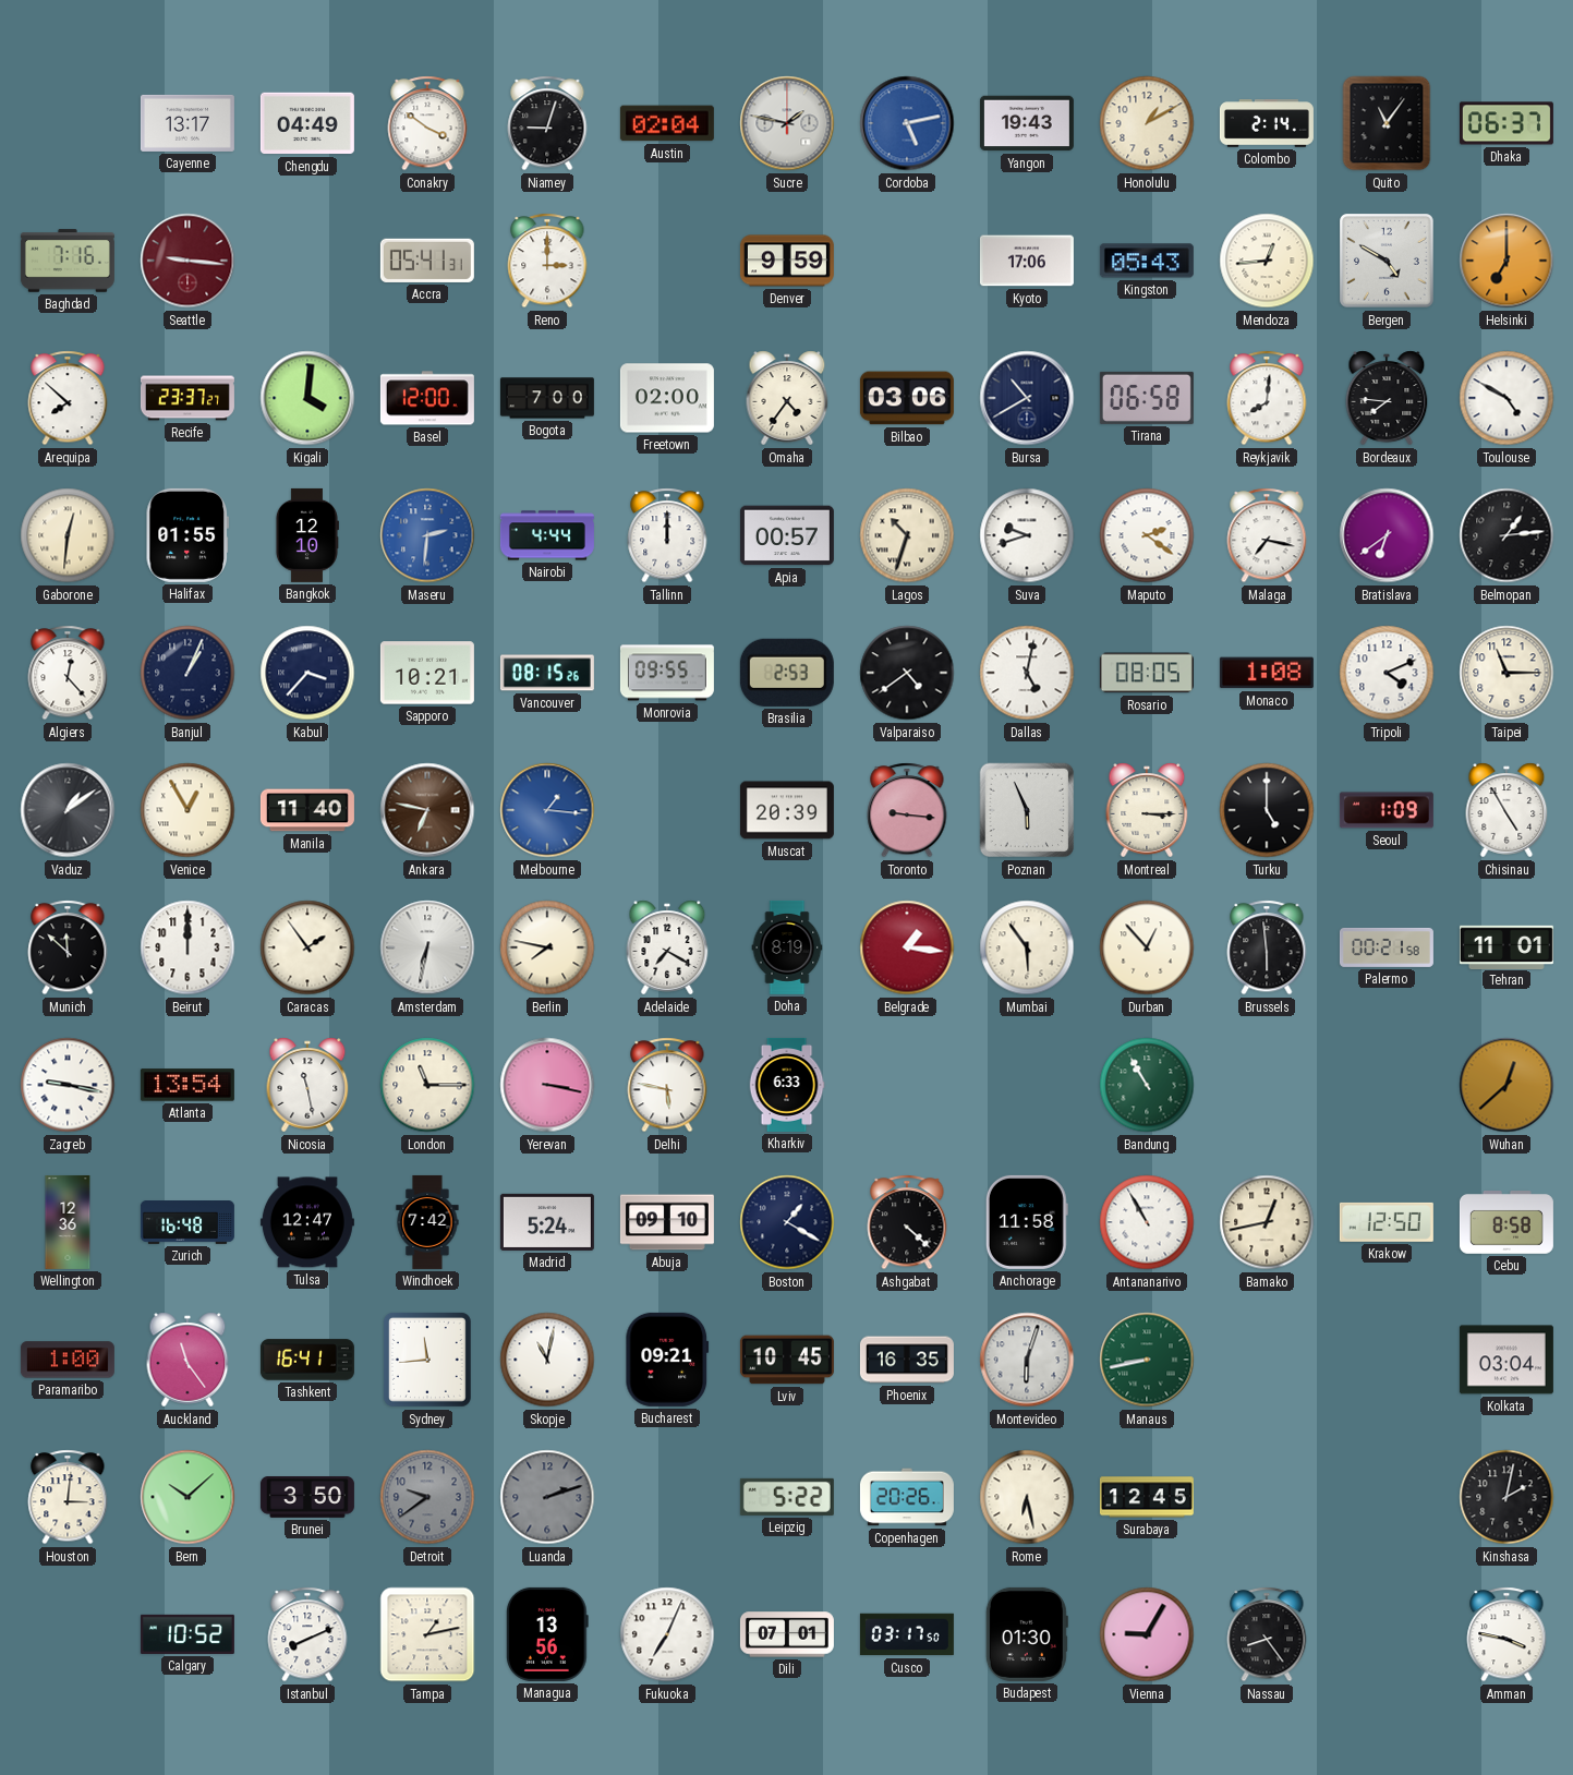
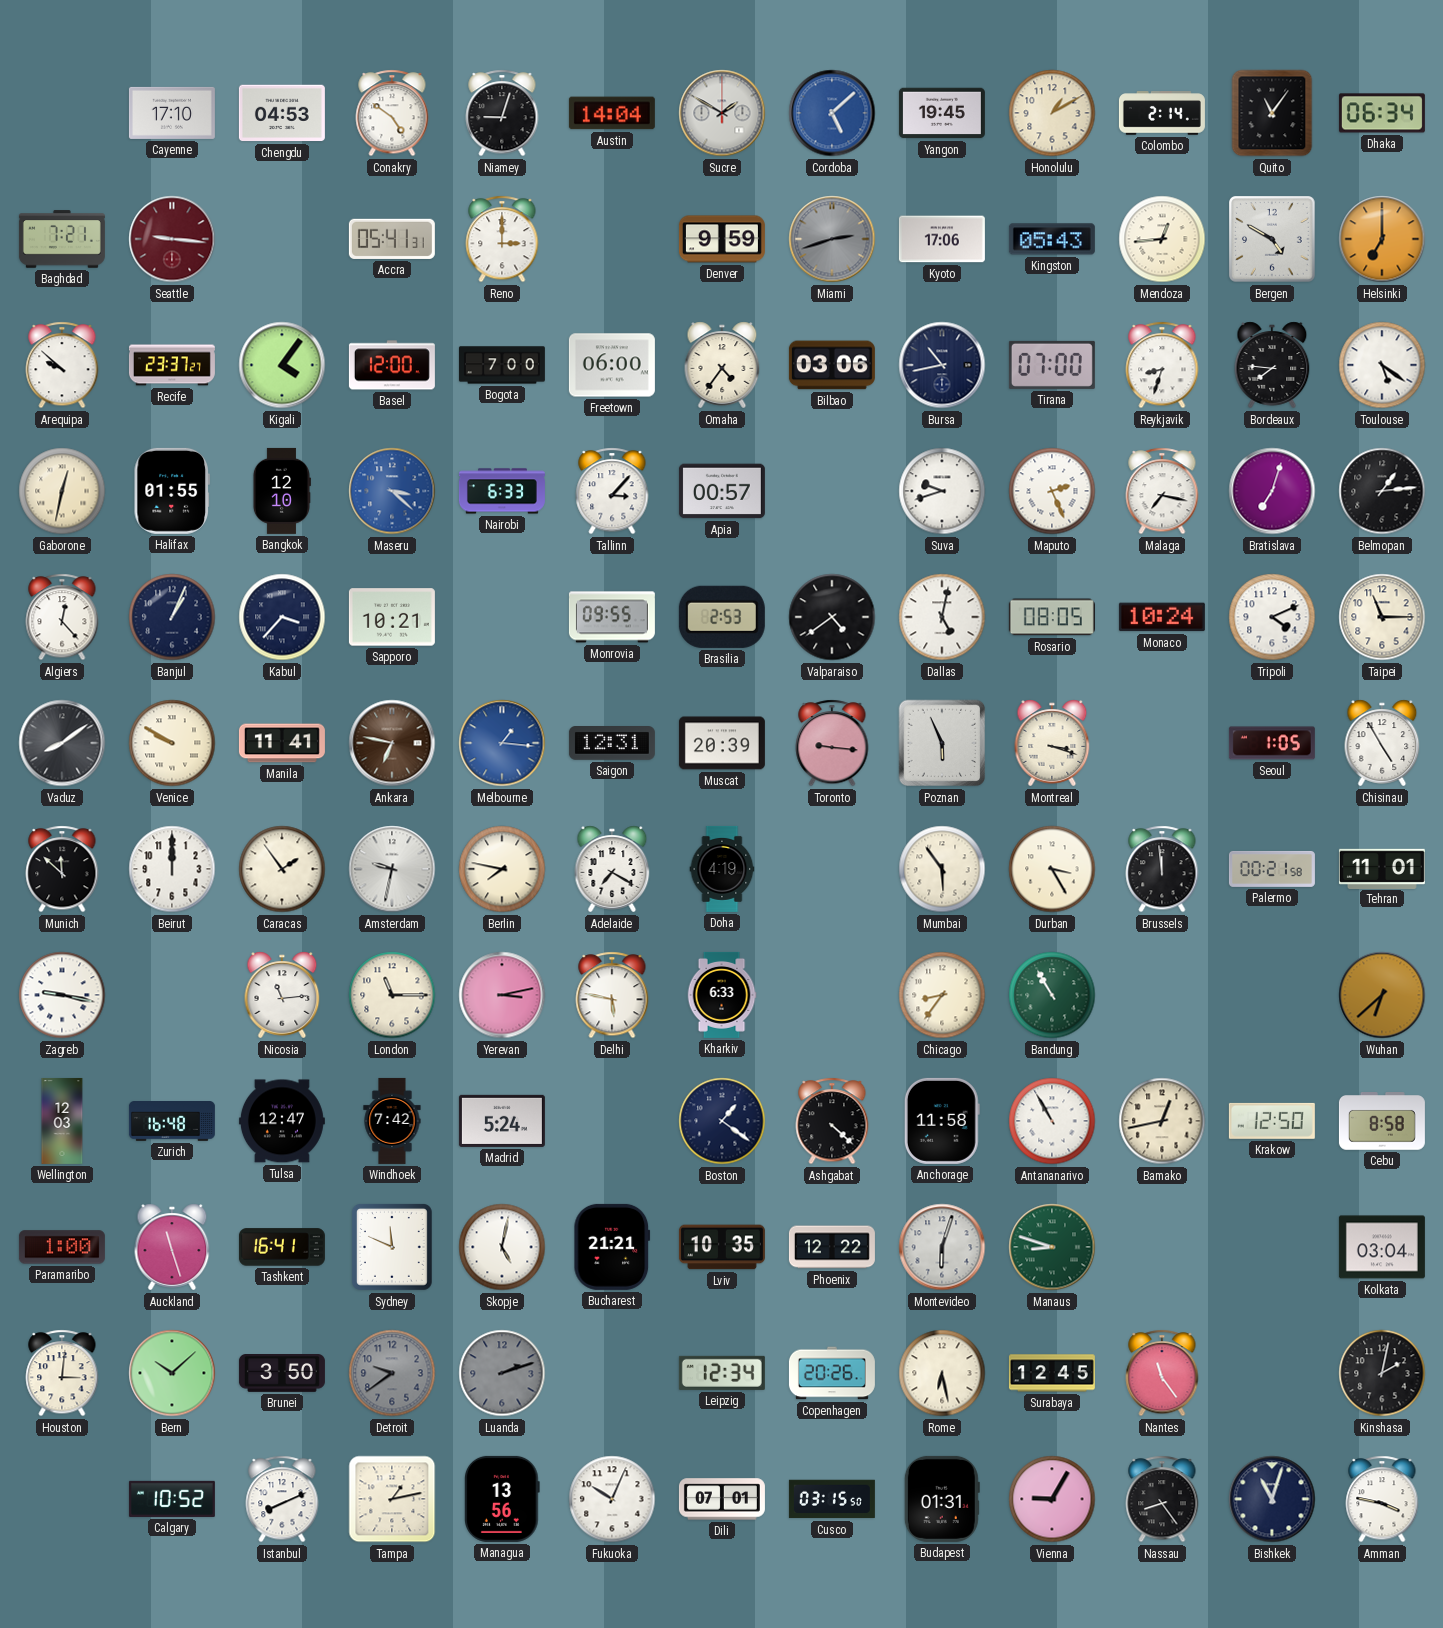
Cayenne: 13:17 -> 17:10 (172, 113)
Chengdu: 04:49 -> 04:53 (282, 113)
Conakry: 3:51 -> 4:51 (392, 113)
Austin: 02:04 -> 14:04 (612, 113)
Sucre: 1:47 -> 1:50 (722, 113)
Cordoba: 5:13 -> 5:08 (832, 113)
Yangon: 19:43 -> 19:45 (942, 113)
Dhaka: 06:37 -> 06:34 (1382, 113)
Baghdad: 7:16 -> 7:21 (62, 239)
Miami: none -> 2:42 (832, 239)
Arequipa: 7:52 -> 9:52 (62, 365)
Kigali: 4:01 -> 4:06 (282, 365)
Freetown: 02:00 -> 06:00 (612, 365)
Bursa: 10:40 -> 10:43 (942, 365)
Tirana: 06:58 -> 07:00 (1052, 365)
Reykjavik: 8:01 -> 8:33 (1162, 365)
Toulouse: 4:50 -> 5:21 (1382, 365)
Gaborone: 12:31 -> 12:32 (62, 491)
Maseru: 2:31 -> 3:22 (392, 491)
Nairobi: 4:44 -> 6:33 (502, 491)
Tallinn: 12:00 -> 3:07 (612, 491)
Lagos: 10:33 -> none (907, 535)
Maputo: 2:21 -> 2:26 (1052, 491)
Bratislava: 6:39 -> 7:03 (1272, 491)
Vancouver: 08:15 -> none (547, 673)
Monaco: 1:08 -> 10:24 (1162, 617)
Vaduz: 1:09 -> 8:09 (62, 743)
Venice: 12:55 -> 9:50 (172, 743)
Manila: 11:40 -> 11:41 (282, 743)
Saigon: none -> 12:31 (612, 744)
Montreal: 3:15 -> 3:18 (1052, 743)
Turku: 5:00 -> none (1267, 810)
Seoul: 1:09 -> 1:05 (1272, 743)
Amsterdam: 6:32 -> 9:32 (392, 869)
Doha: 8:19 -> 4:19 (722, 869)
Belgrade: 1:16 -> none (907, 947)
Durban: 12:53 -> 3:25 (1052, 869)
Brussels: 5:59 -> 11:59 (1162, 869)
Atlanta: 13:54 -> none (187, 1085)
Nicosia: 11:28 -> 11:14 (282, 995)
Yerevan: 3:17 -> 3:13 (502, 995)
Chicago: none -> 8:36 (942, 995)
Wuhan: 12:38 -> 6:38 (1382, 995)
Wellington: 12:36 -> 12:03 (62, 1121)
Abuja: 09:10 -> none (667, 1222)
Boston: 1:20 -> 1:21 (722, 1121)
Auckland: 11:24 -> 11:27 (172, 1247)
Sydney: 11:44 -> 11:49 (392, 1248)
Skopje: 11:02 -> 5:02 (502, 1247)
Bucharest: 09:21 -> 21:21 (612, 1247)
Lviv: 10:45 -> 10:35 (722, 1247)
Phoenix: 16:35 -> 12:22 (832, 1247)
Manaus: 8:43 -> 8:48 (1052, 1247)
Leipzig: 5:22 -> 12:34 (722, 1373)
Nantes: none -> 11:24 (1162, 1373)
Fukuoka: 7:04 -> 10:04 (612, 1499)
Cusco: 03:17 -> 03:15 (832, 1499)
Budapest: 01:30 -> 01:31 (942, 1499)
Bishkek: none -> 11:03 (1272, 1499)
